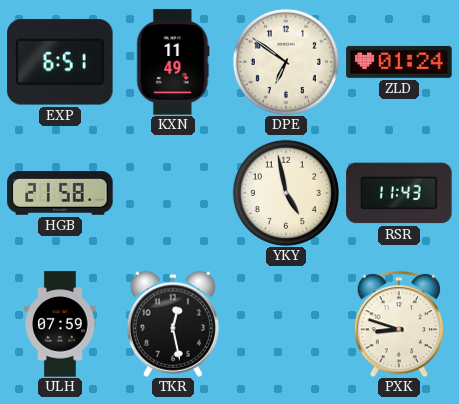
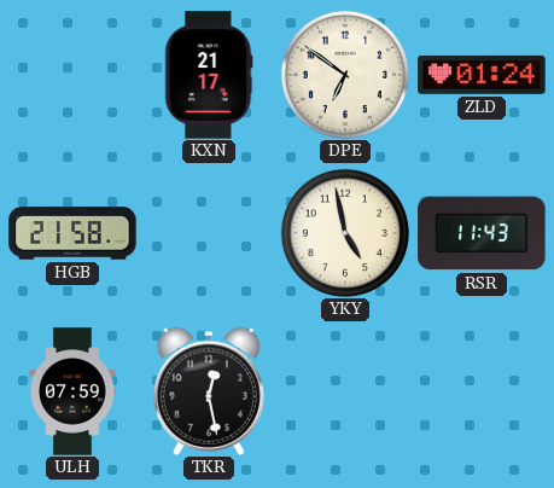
EXP: 6:51 -> none (60, 62)
KXN: 11:49 -> 21:17 (209, 75)
PXK: 8:48 -> none (398, 324)
